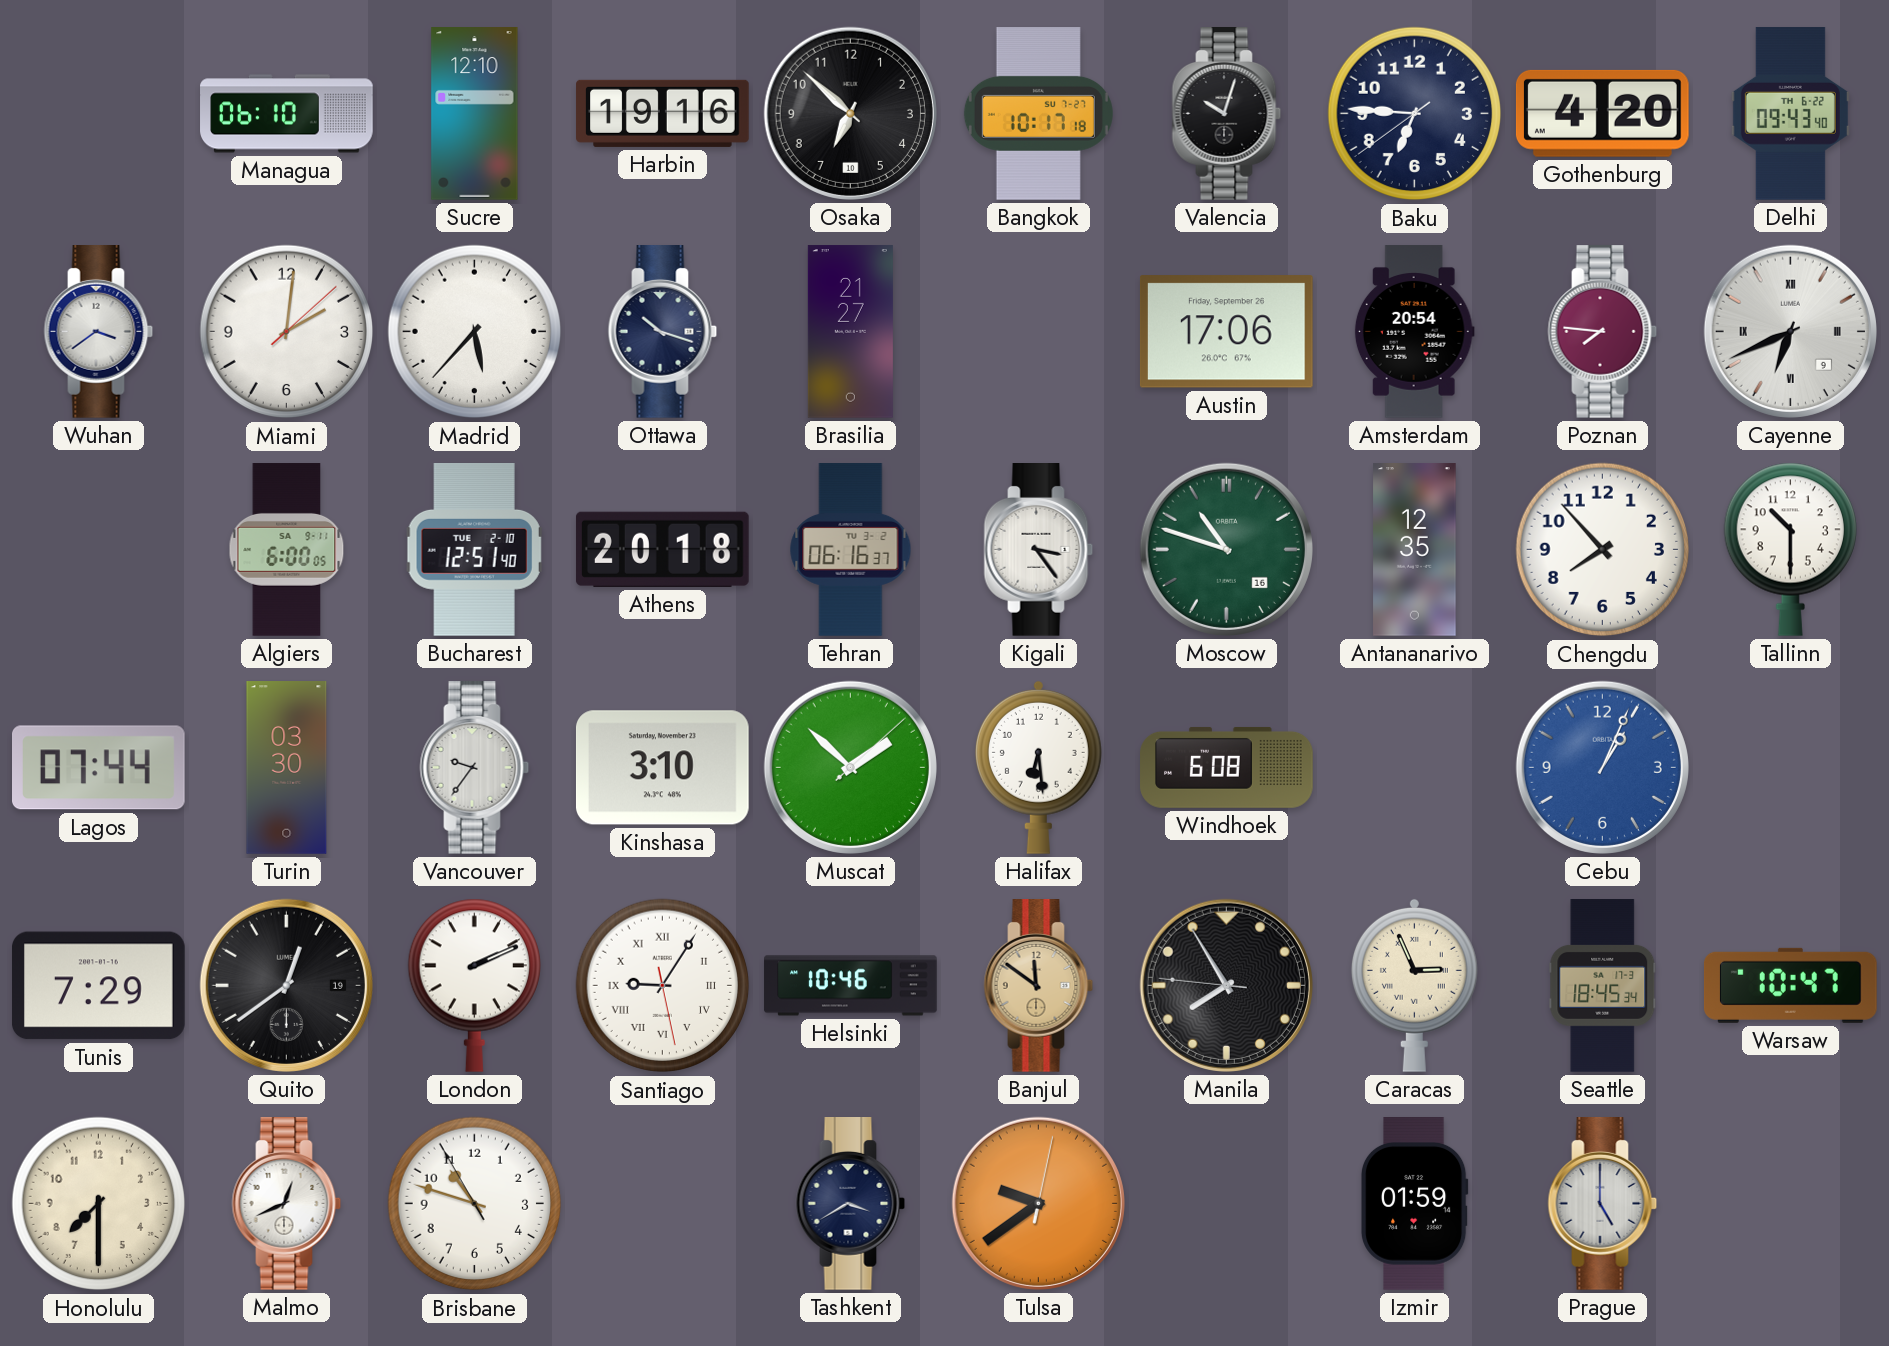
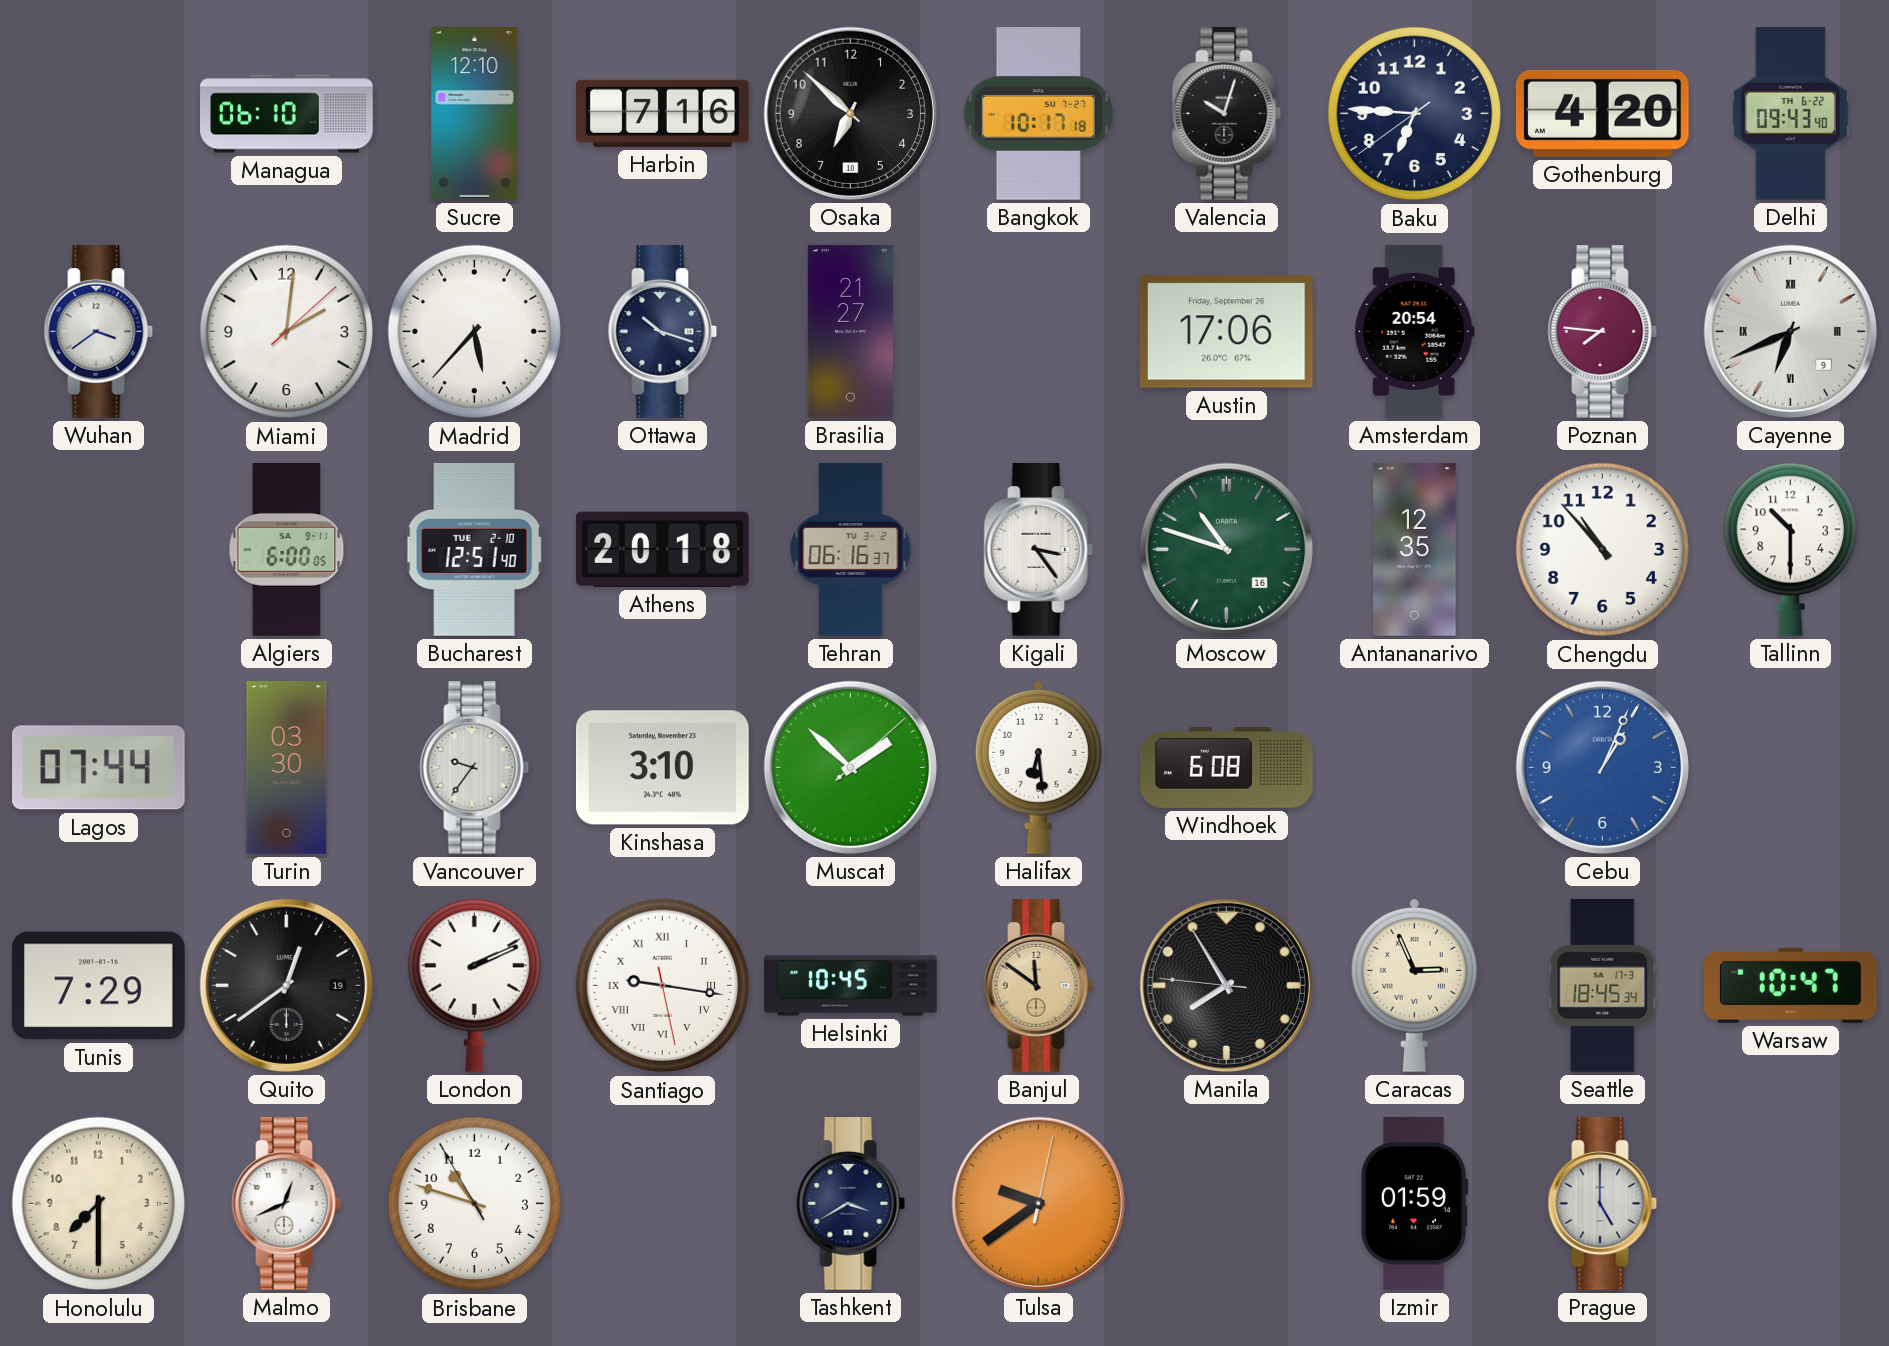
Harbin: 19:16 -> 7:16 (663, 113)
Chengdu: 7:53 -> 10:53 (1603, 550)
Santiago: 9:05 -> 9:16 (663, 986)
Helsinki: 10:46 -> 10:45 (851, 986)
